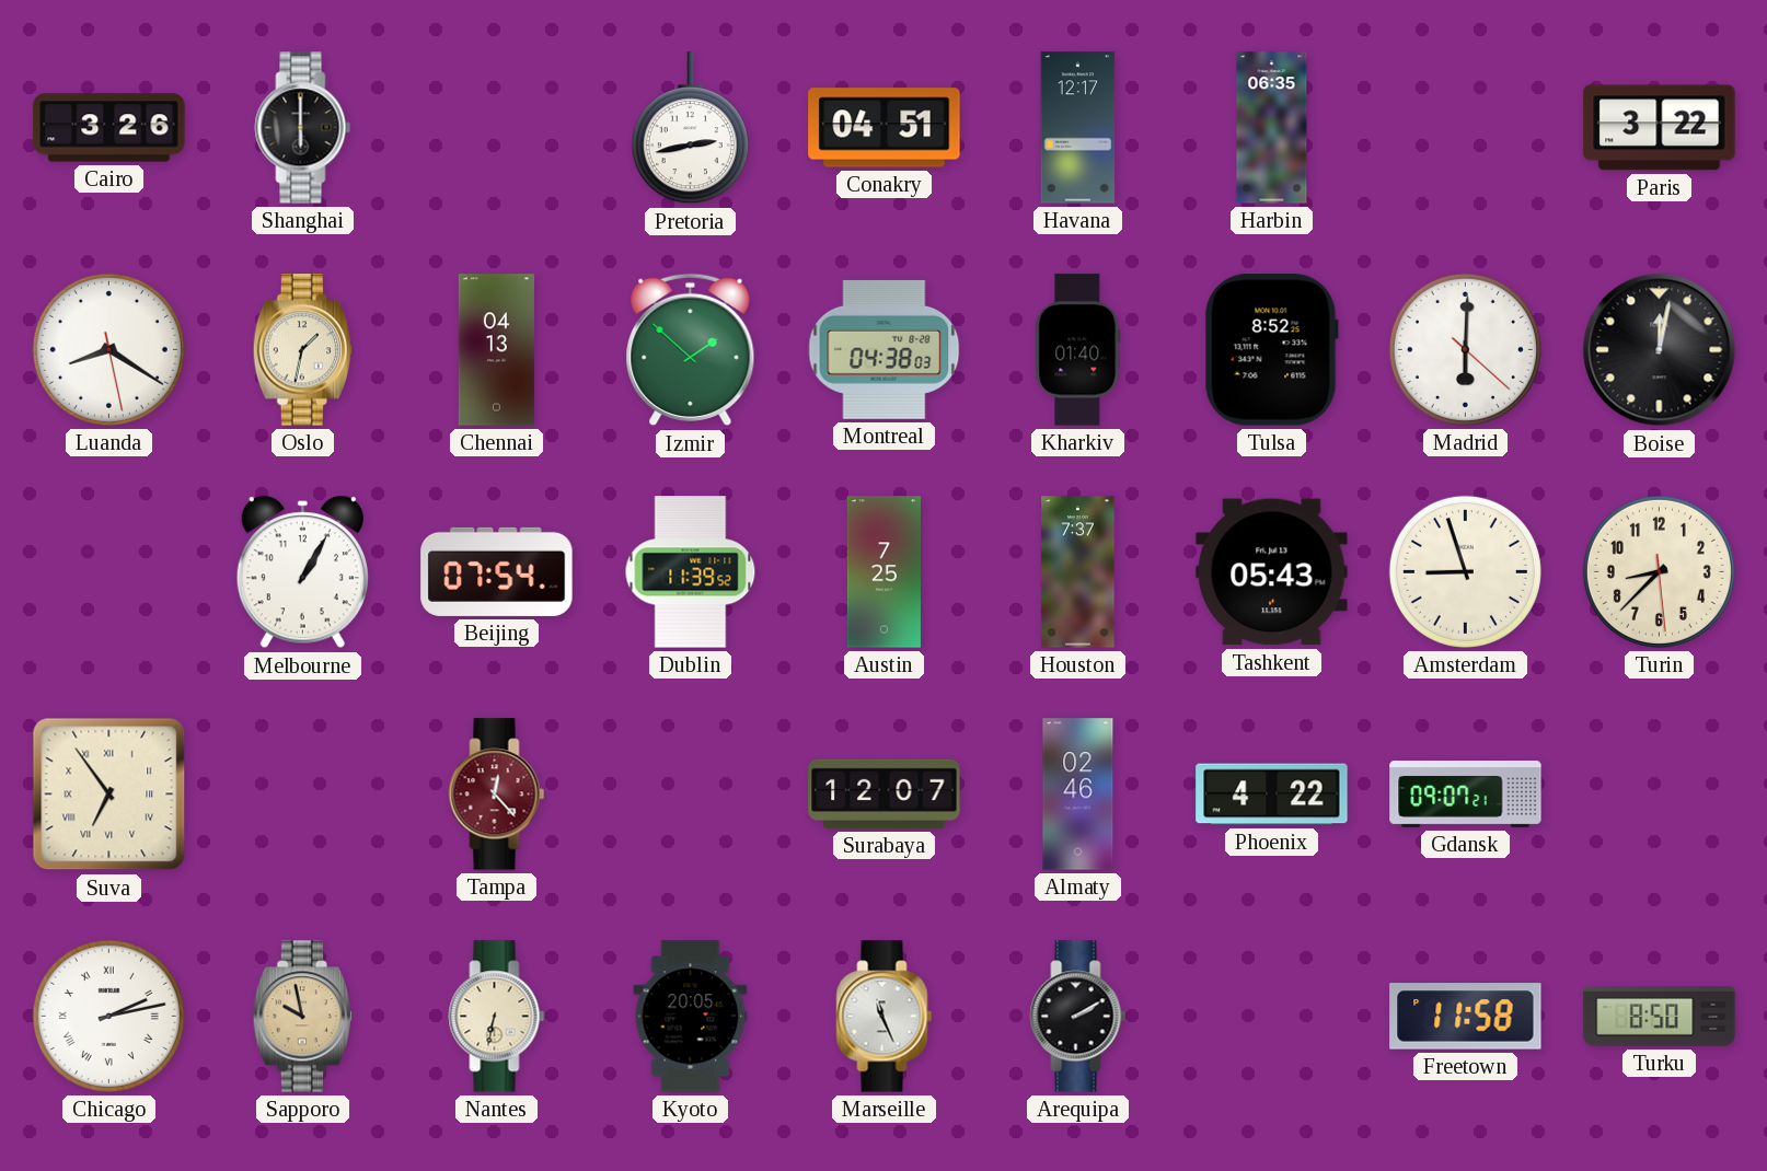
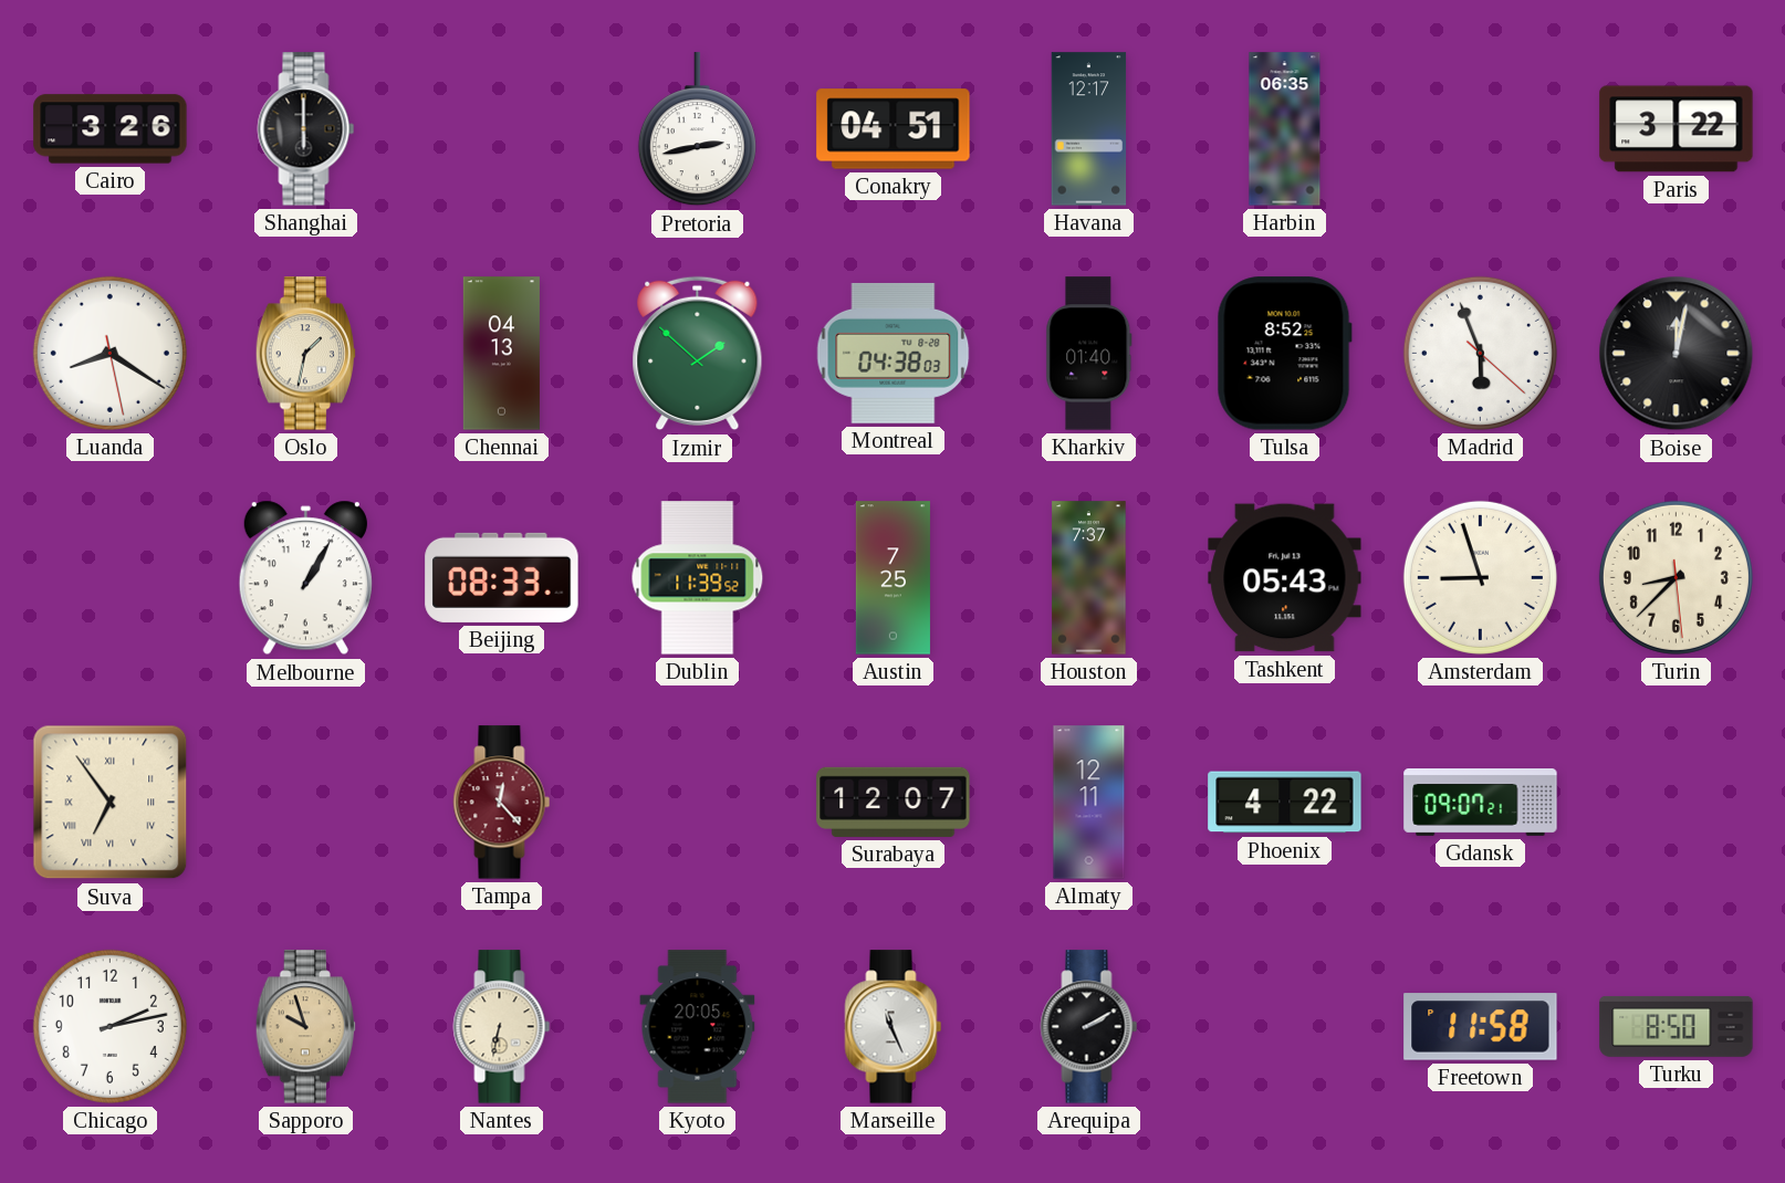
Madrid: 6:00 -> 5:56 (1480, 353)
Beijing: 07:54 -> 08:33 (502, 577)
Almaty: 02:46 -> 12:11 (1089, 803)
Chicago numerals: Roman -> Arabic (109, 1026)
Sapporo: 9:58 -> 9:57 (305, 1027)
